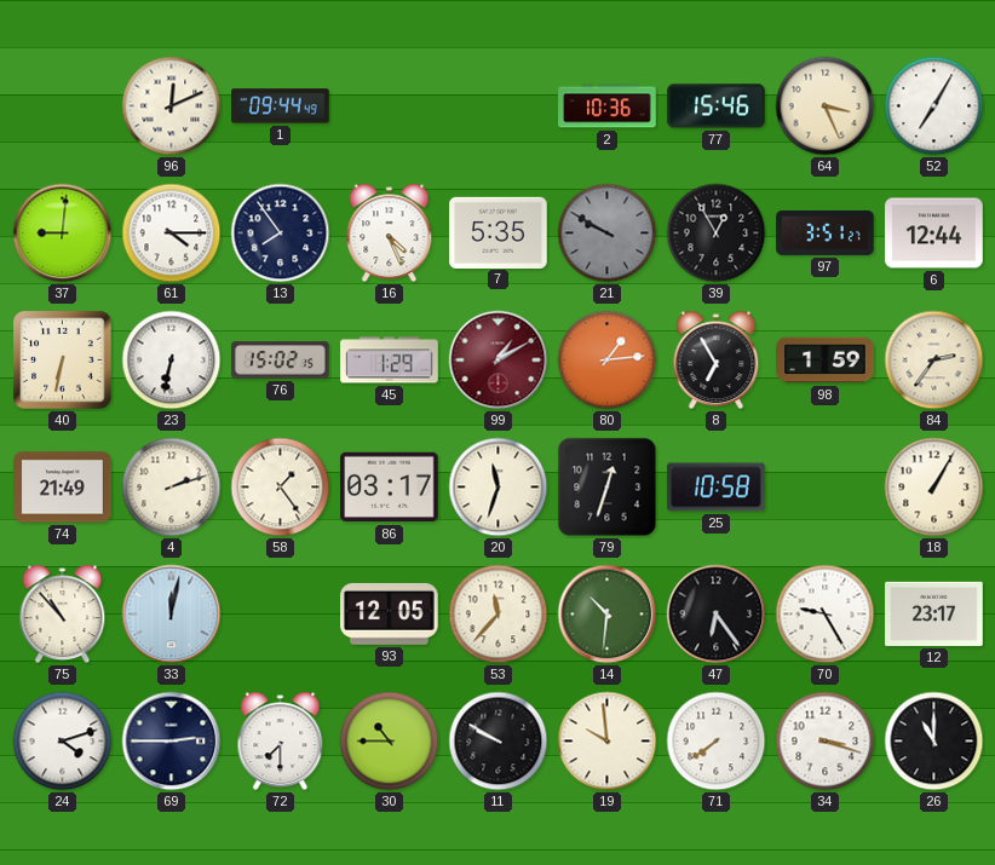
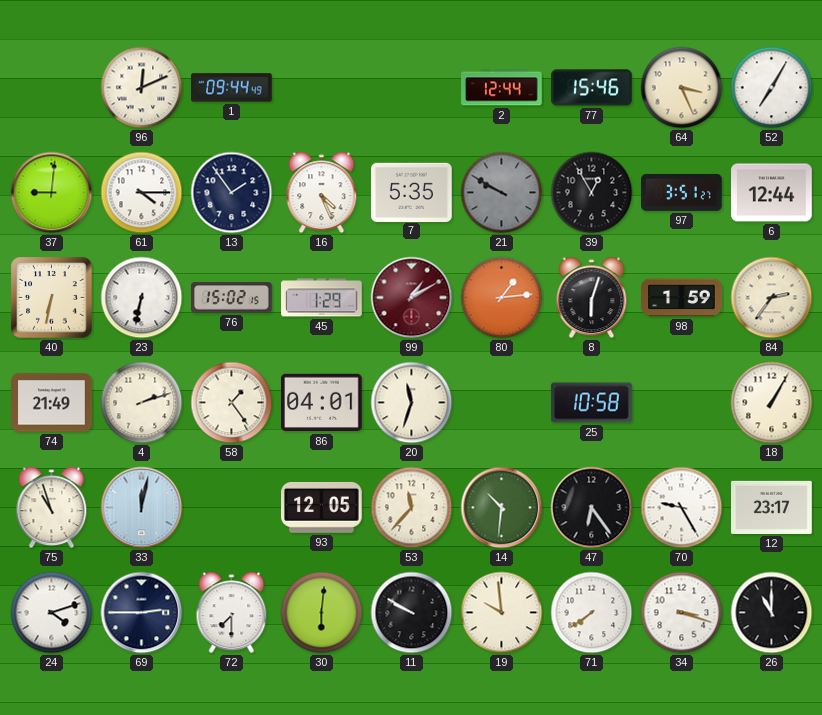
2: 10:36 -> 12:44 (502, 88)
13: 7:54 -> 1:54 (232, 193)
8: 6:55 -> 6:03 (592, 298)
86: 03:17 -> 04:01 (322, 403)
79: 12:33 -> none (608, 488)
75: 10:53 -> 10:57 (52, 508)
30: 10:45 -> 6:01 (322, 613)
